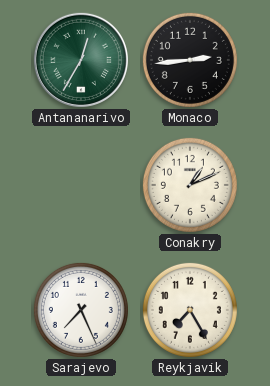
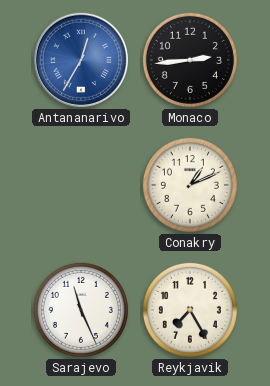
Antananarivo dial: green -> blue (81, 60)
Sarajevo: 7:26 -> 11:26 (81, 310)
